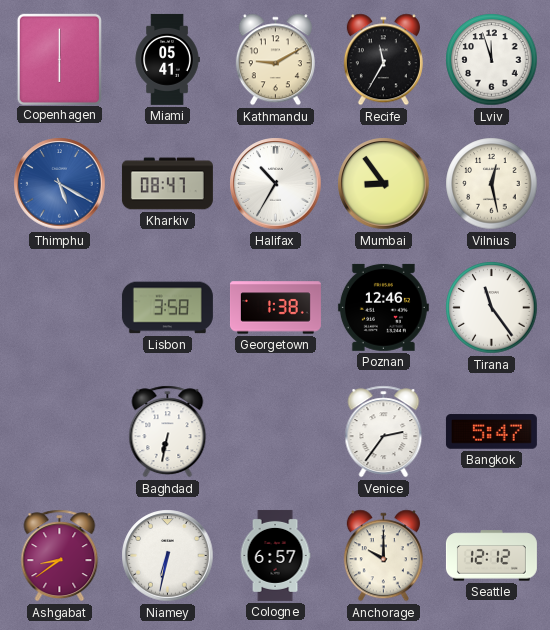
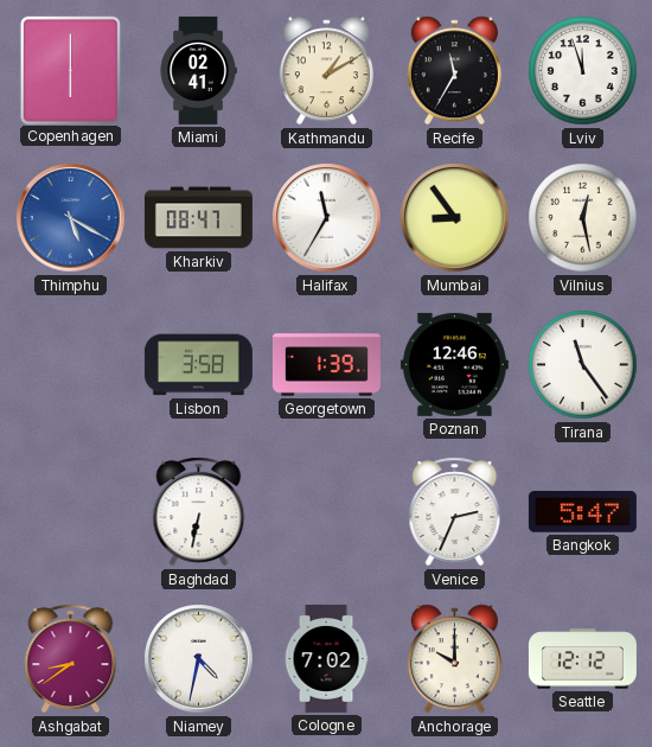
Miami: 05:41 -> 02:41 (198, 70)
Kathmandu: 9:10 -> 1:10 (326, 71)
Halifax: 10:35 -> 11:35 (327, 218)
Georgetown: 1:38 -> 1:39 (326, 365)
Venice: 2:36 -> 2:34 (455, 512)
Niamey: 6:32 -> 4:32 (199, 659)
Cologne: 6:57 -> 7:02 (326, 658)
